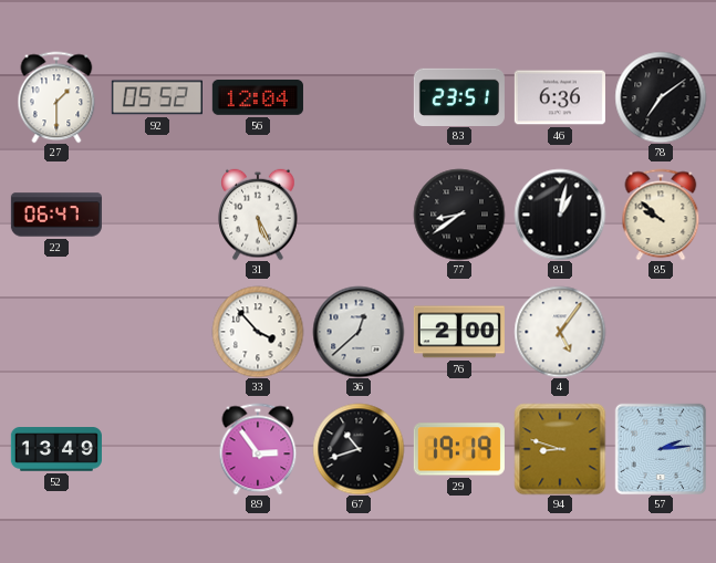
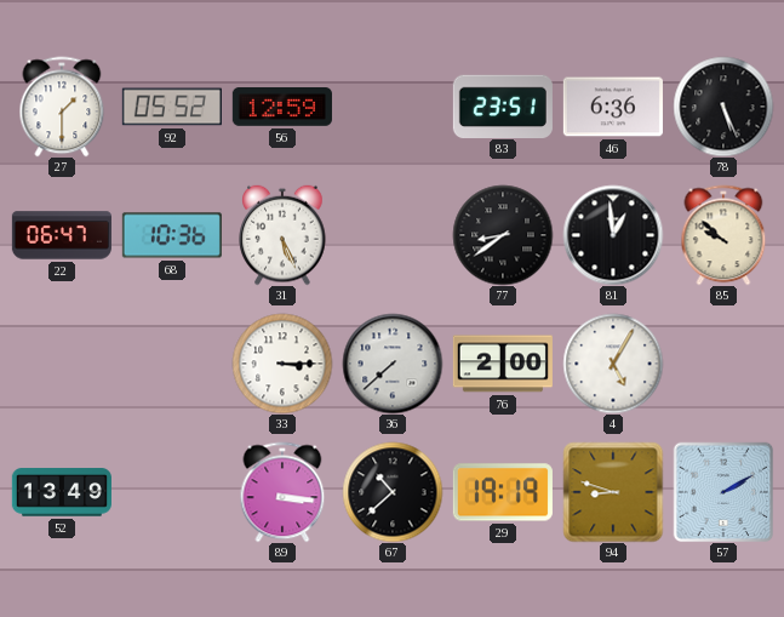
56: 12:04 -> 12:59 (282, 108)
78: 7:09 -> 5:26 (723, 107)
68: none -> 10:36 (172, 235)
81: 1:02 -> 12:59 (613, 235)
33: 3:53 -> 3:15 (282, 364)
36: 12:38 -> 7:38 (393, 364)
4: 5:06 -> 5:05 (613, 364)
89: 2:54 -> 3:16 (282, 492)
67: 10:42 -> 10:38 (393, 492)
57: 2:14 -> 2:10 (723, 492)
